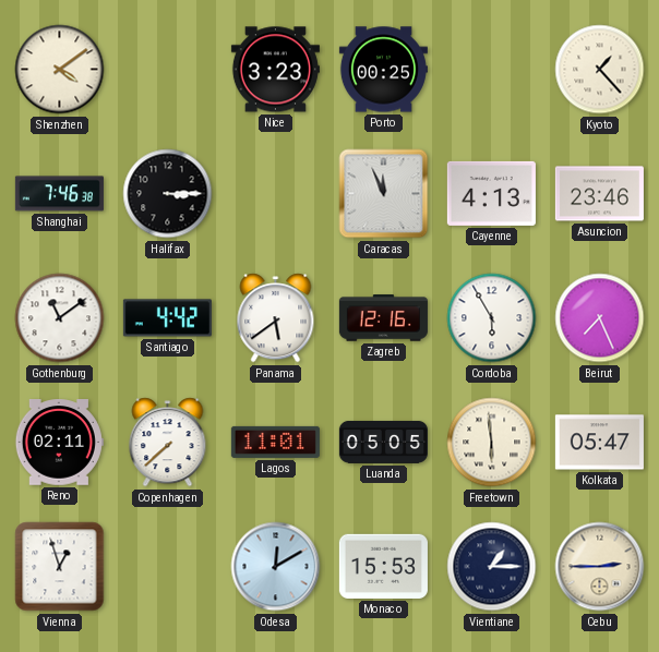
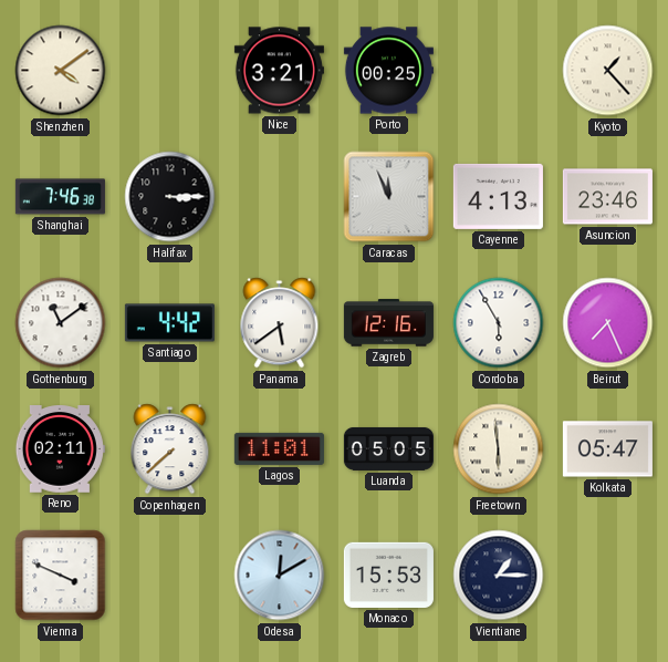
Nice: 3:23 -> 3:21 (279, 71)
Vienna: 12:57 -> 3:49 (61, 576)
Cebu: 2:45 -> none (600, 567)
